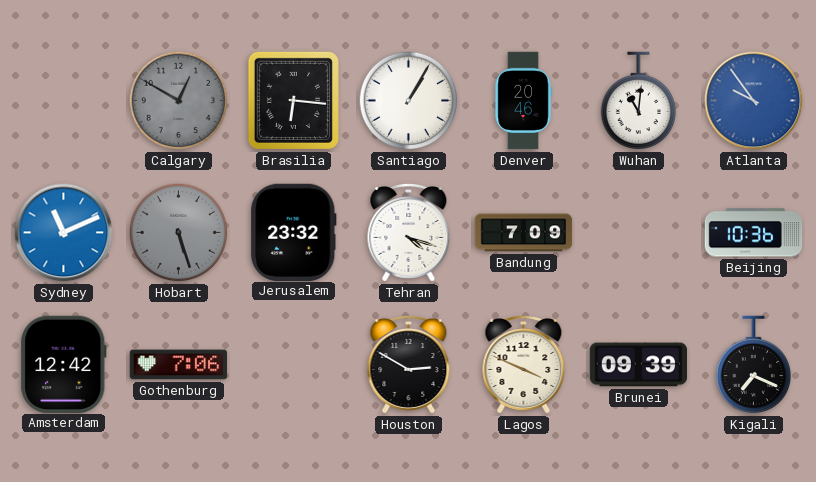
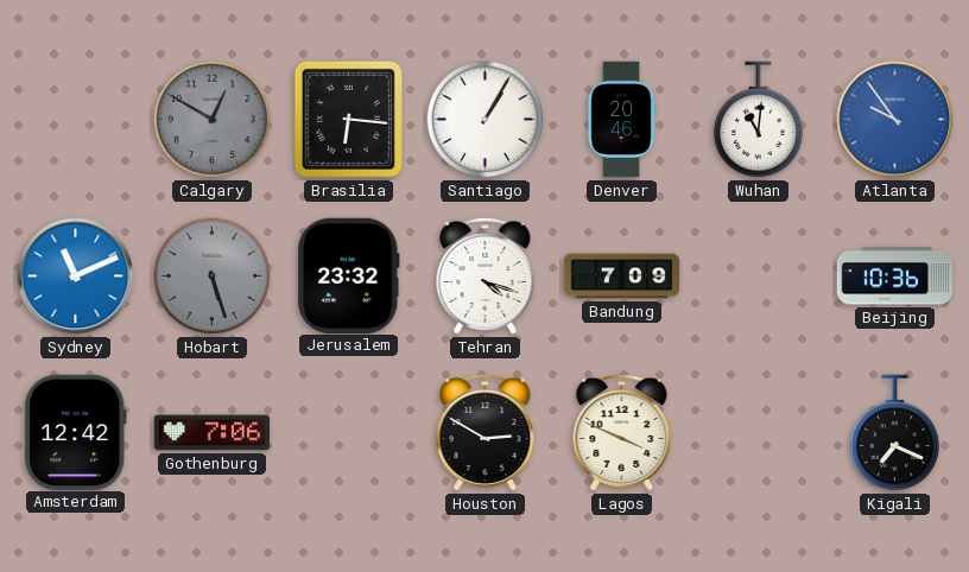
Brunei: 09:39 -> none (639, 365)
